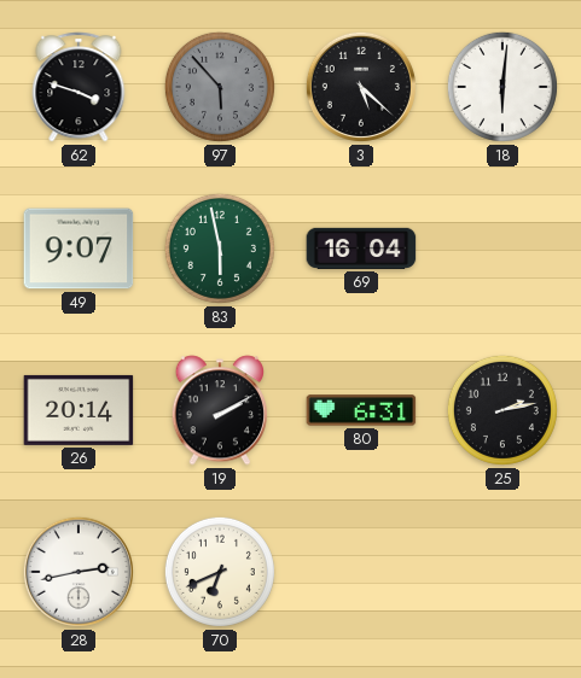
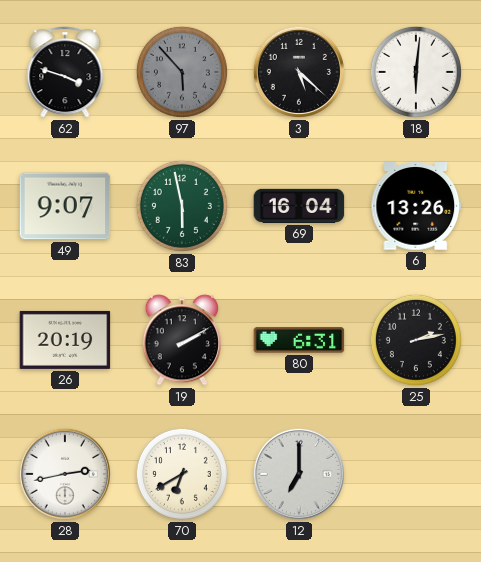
6: none -> 13:26 (416, 206)
26: 20:14 -> 20:19 (65, 340)
70: 6:41 -> 6:40 (182, 474)
12: none -> 7:00 (299, 474)
